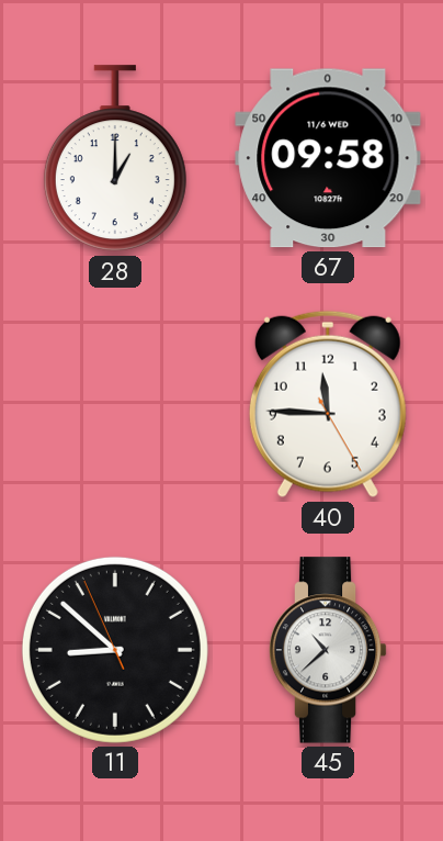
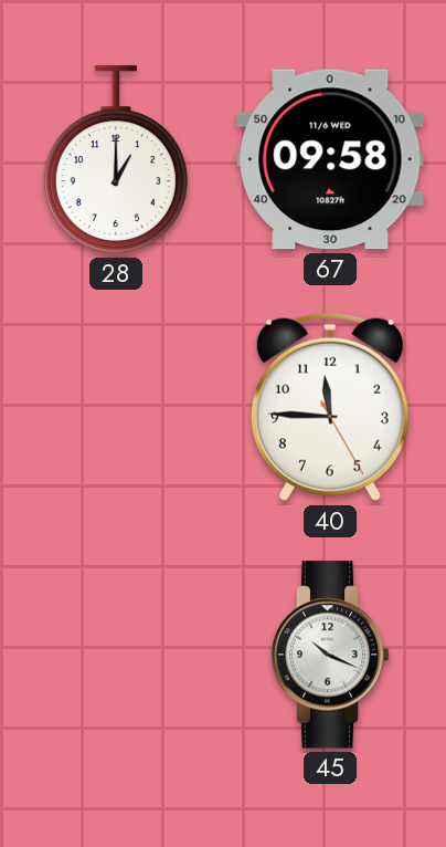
11: 8:51 -> none (115, 650)
45: 10:38 -> 10:19 (330, 655)
